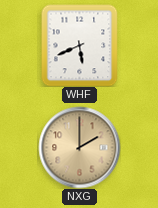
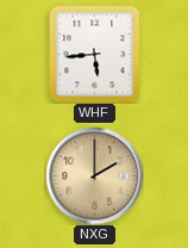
WHF: 5:41 -> 5:44 (95, 54)
